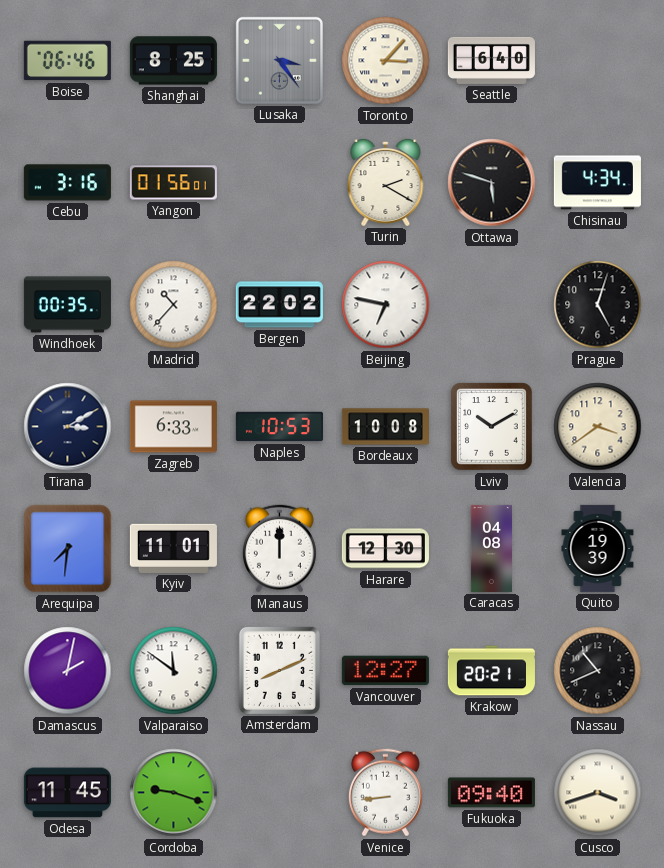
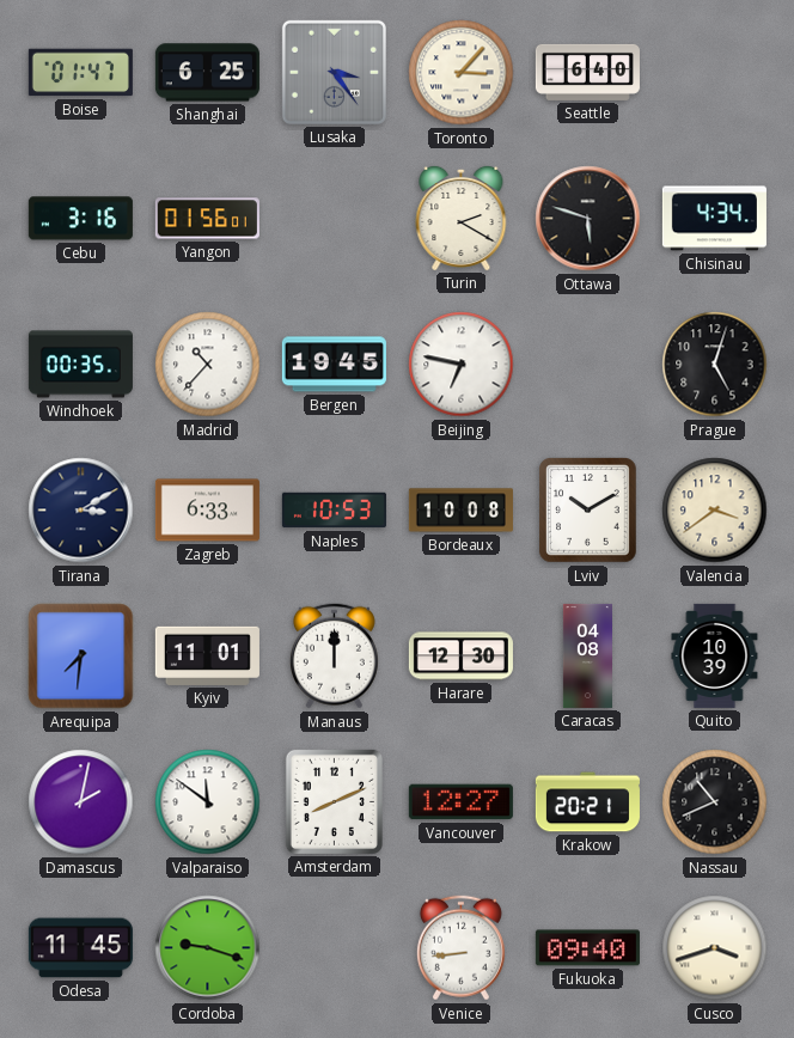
Boise: 06:46 -> 01:47 (80, 73)
Shanghai: 8:25 -> 6:25 (207, 73)
Bergen: 22:02 -> 19:45 (334, 365)
Quito: 19:39 -> 10:39 (715, 655)
